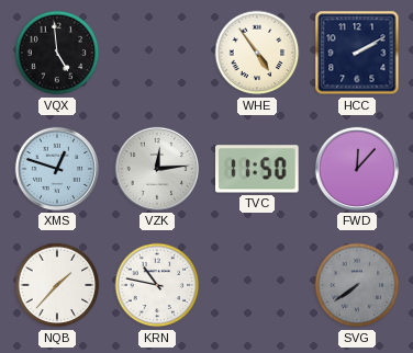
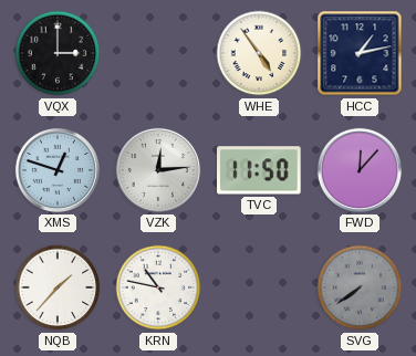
VQX: 4:59 -> 3:00 (58, 53)
HCC: 2:10 -> 1:13 (360, 53)
